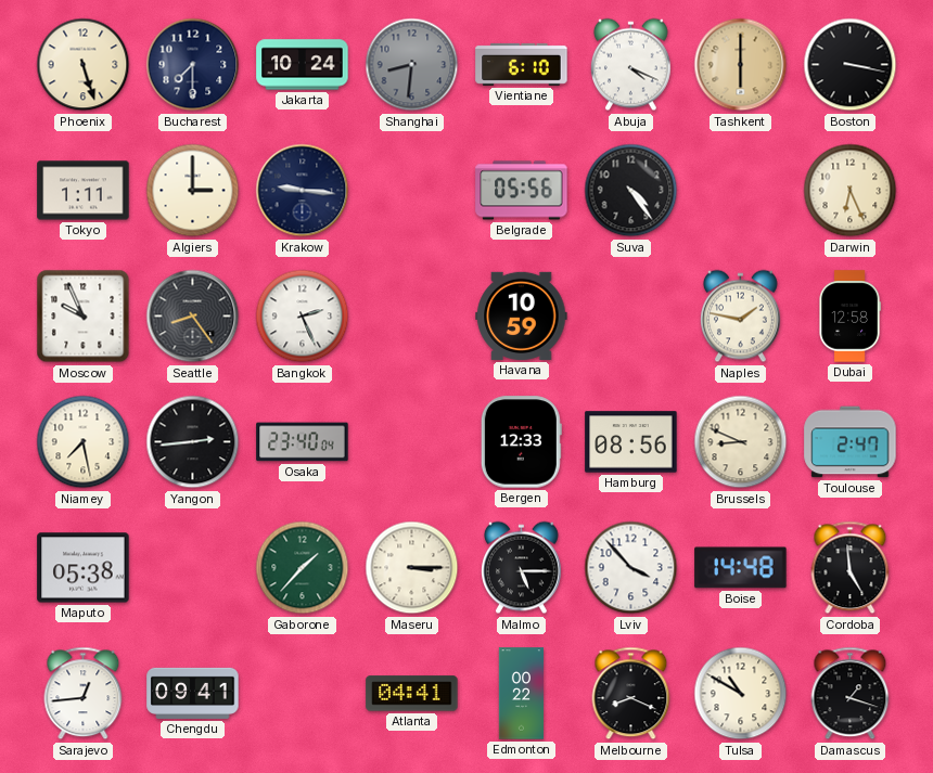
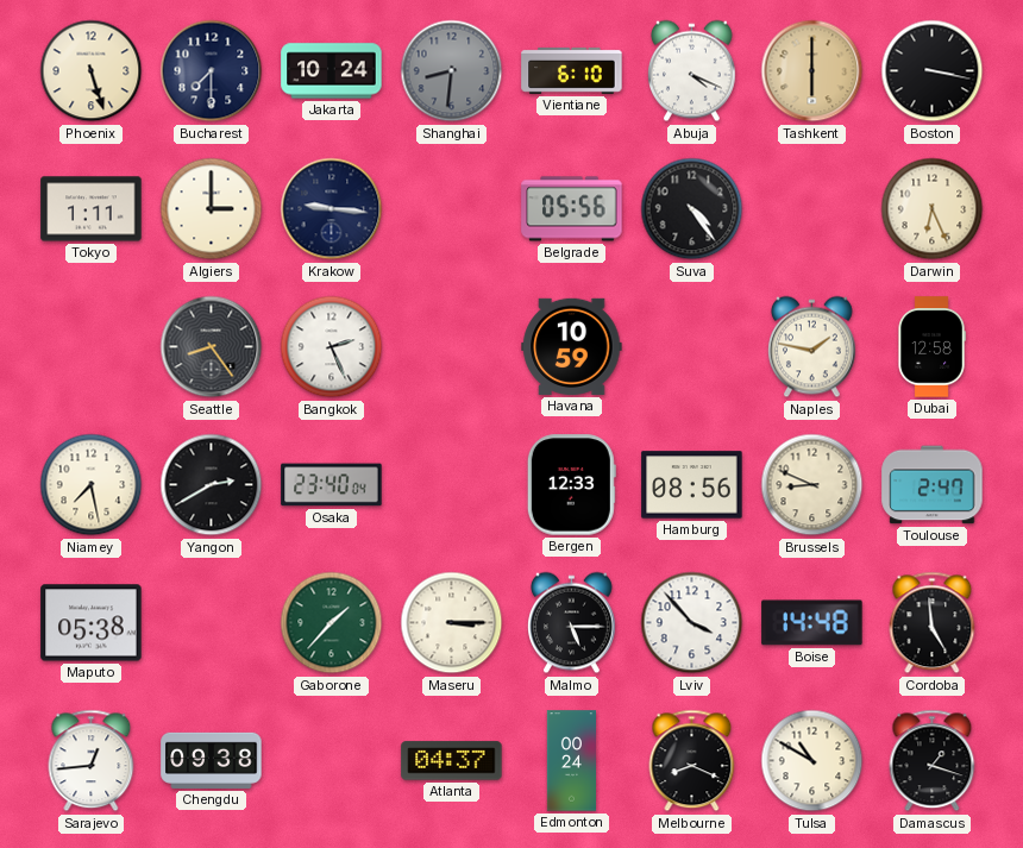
Moscow: 9:56 -> none (84, 317)
Yangon: 2:44 -> 2:40 (212, 485)
Chengdu: 09:41 -> 09:38 (212, 760)
Atlanta: 04:41 -> 04:37 (452, 761)
Edmonton: 00:22 -> 00:24 (572, 761)
